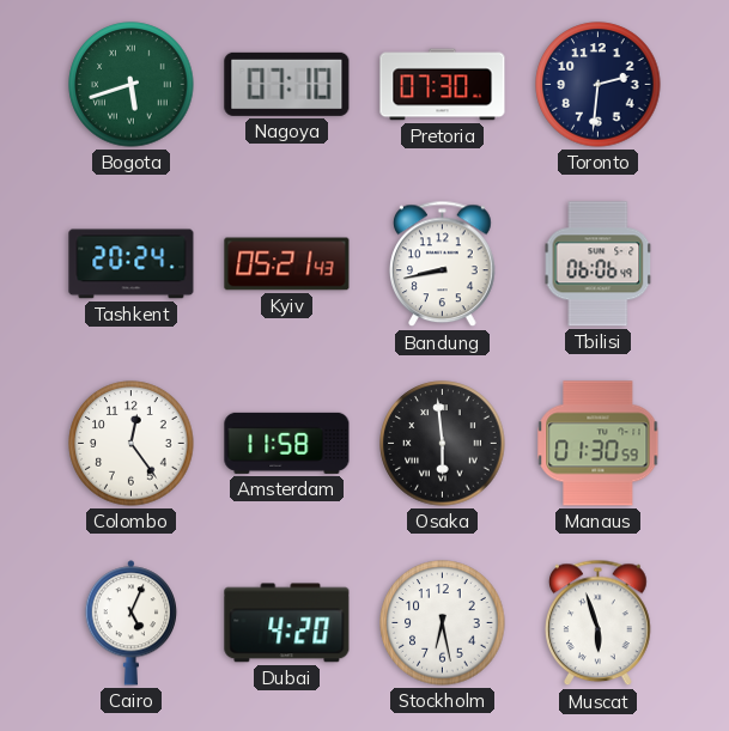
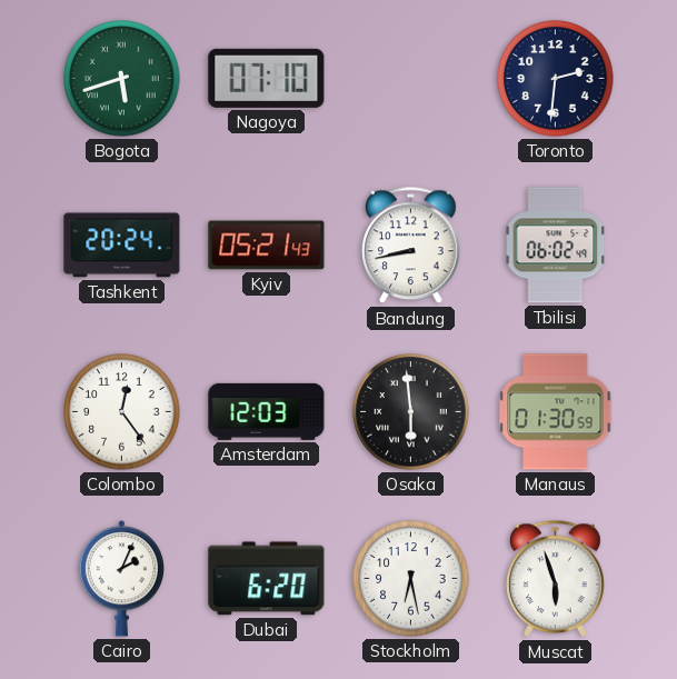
Pretoria: 07:30 -> none (443, 85)
Tbilisi: 06:06 -> 06:02 (556, 246)
Amsterdam: 11:58 -> 12:03 (267, 411)
Cairo: 5:04 -> 2:04 (122, 579)
Dubai: 4:20 -> 6:20 (267, 579)
